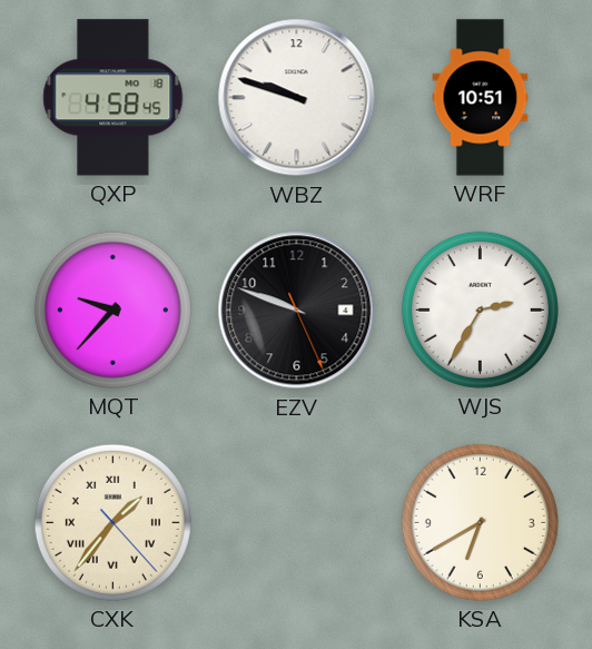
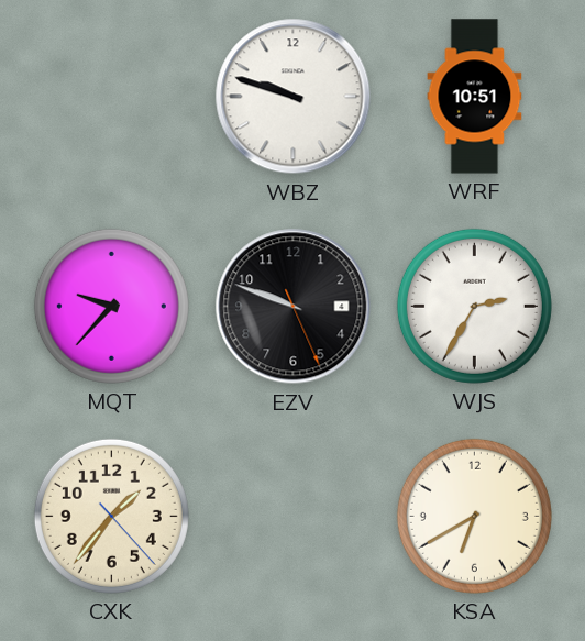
QXP: 4:58 -> none (114, 98)
CXK numerals: Roman -> Arabic (111, 516)
